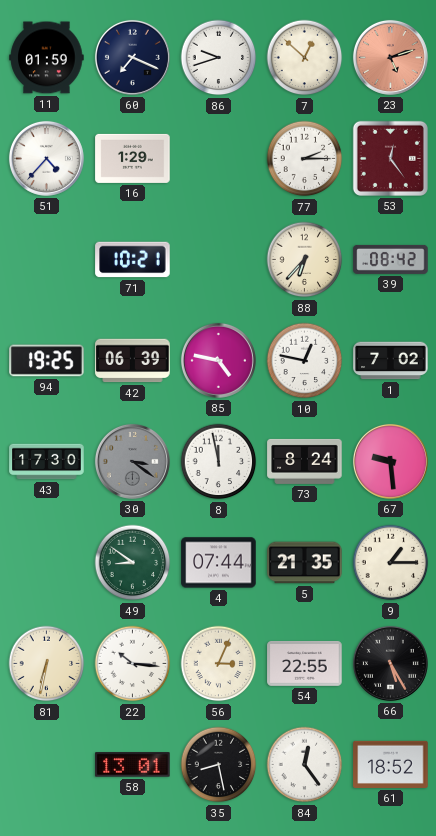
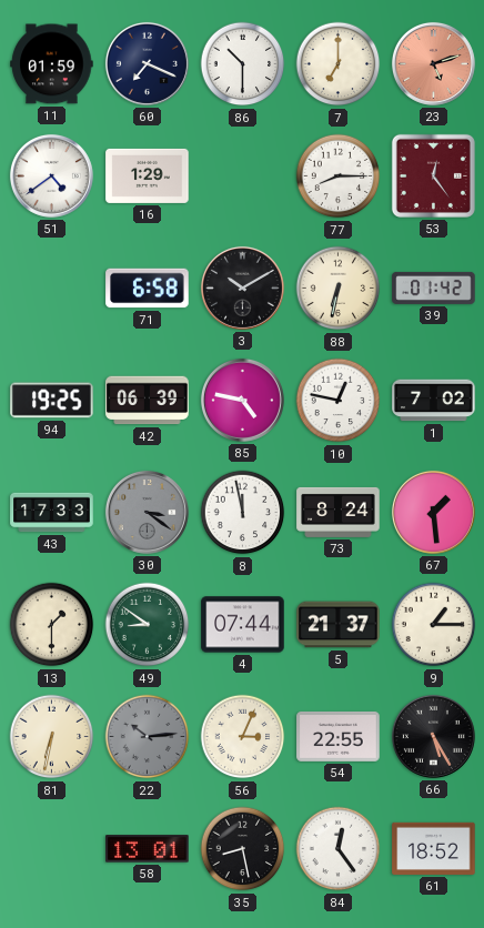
86: 9:42 -> 10:30 (243, 64)
7: 12:52 -> 7:00 (339, 64)
51: 4:37 -> 4:39 (51, 175)
77: 2:15 -> 8:15 (339, 176)
71: 10:21 -> 6:58 (148, 289)
3: none -> 10:10 (242, 288)
88: 6:37 -> 6:32 (339, 289)
39: 08:42 -> 01:42 (434, 288)
43: 17:30 -> 17:33 (52, 513)
67: 9:29 -> 1:29 (433, 512)
13: none -> 1:30 (52, 625)
5: 21:35 -> 21:37 (339, 625)
22: 10:16 -> 10:14 (148, 737)
22 dial: white -> grey (148, 737)
